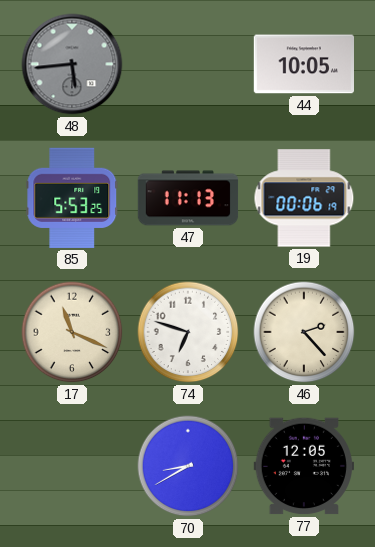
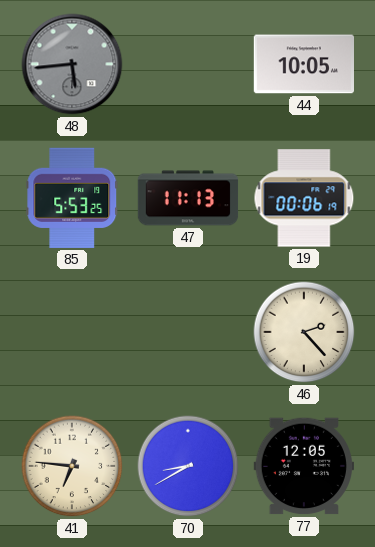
17: 11:19 -> none (72, 332)
74: 6:48 -> none (188, 332)
41: none -> 6:46 (72, 466)
